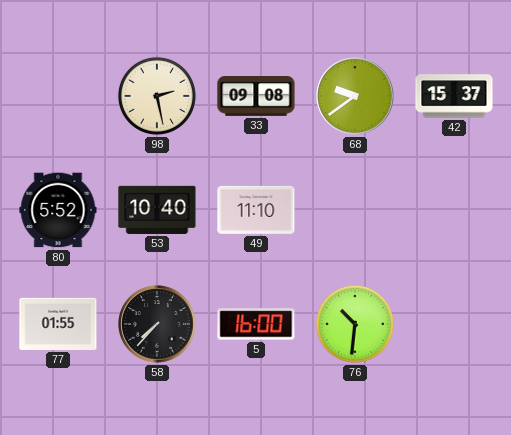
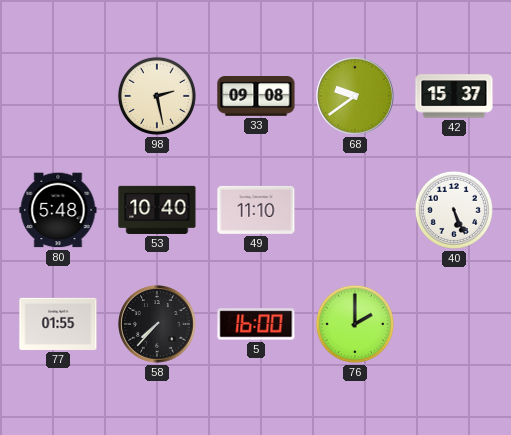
80: 5:52 -> 5:48 (58, 210)
40: none -> 5:26 (454, 210)
76: 10:31 -> 2:00 (355, 324)
